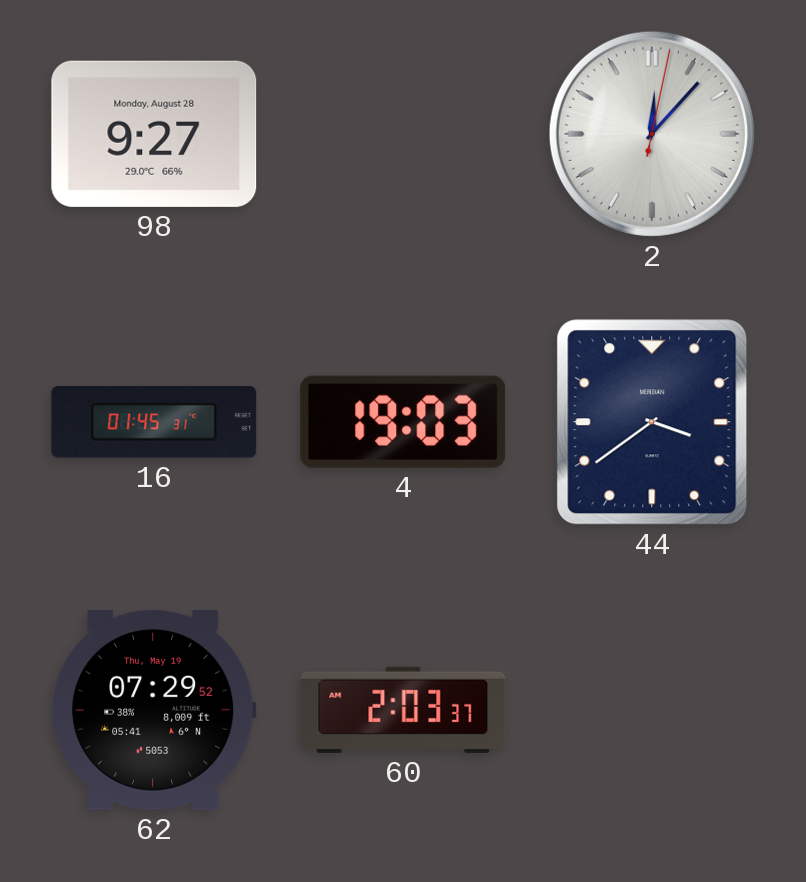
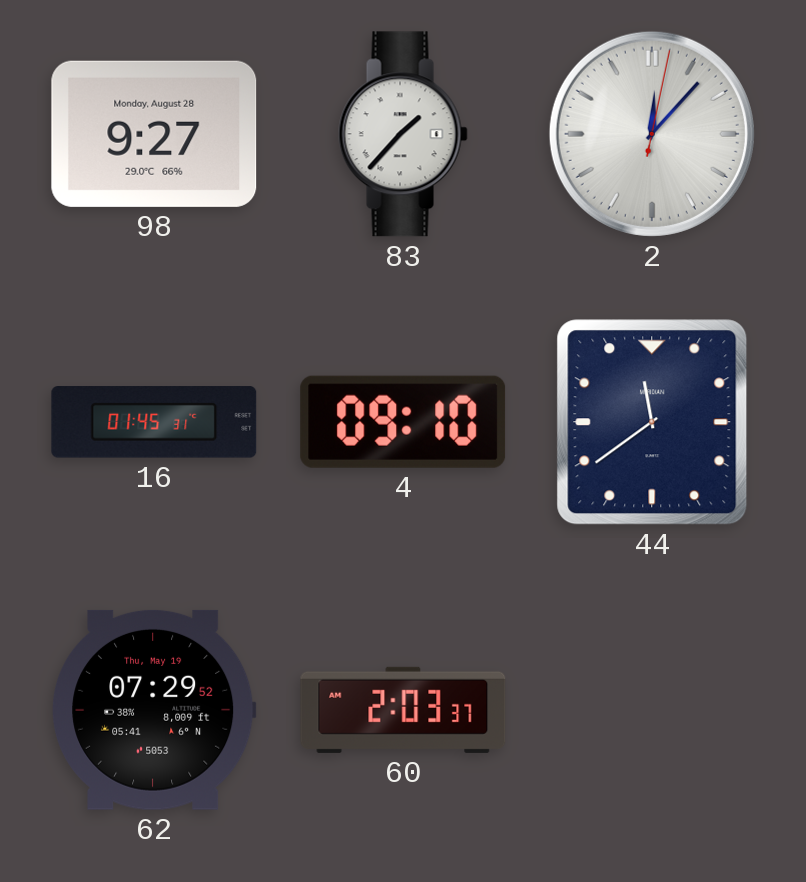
83: none -> 1:37 (403, 134)
4: 19:03 -> 09:10 (403, 422)
44: 3:39 -> 11:39 (652, 422)
